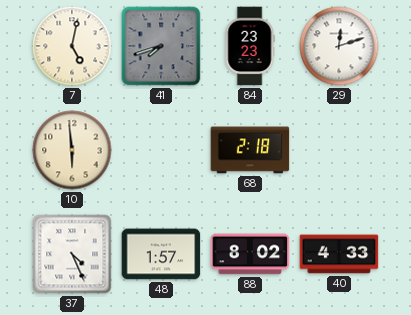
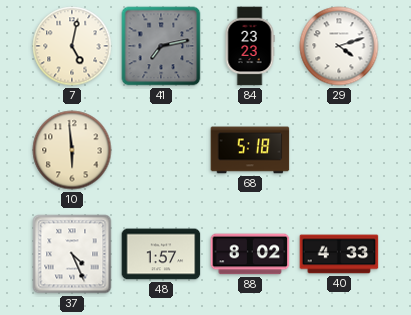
41: 7:42 -> 7:13 (161, 46)
29: 12:12 -> 4:12 (339, 46)
68: 2:18 -> 5:18 (250, 150)
